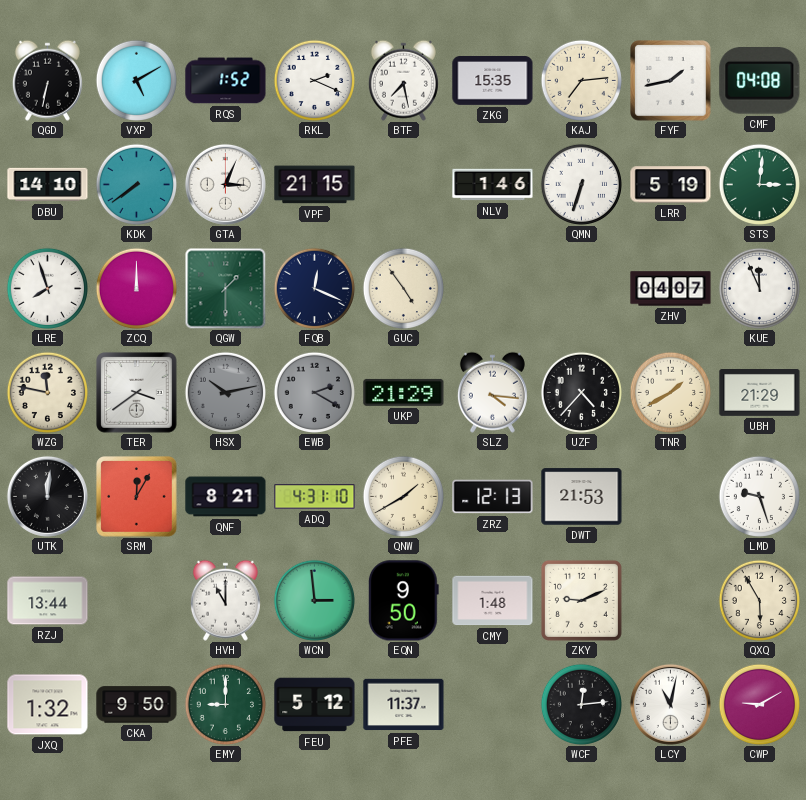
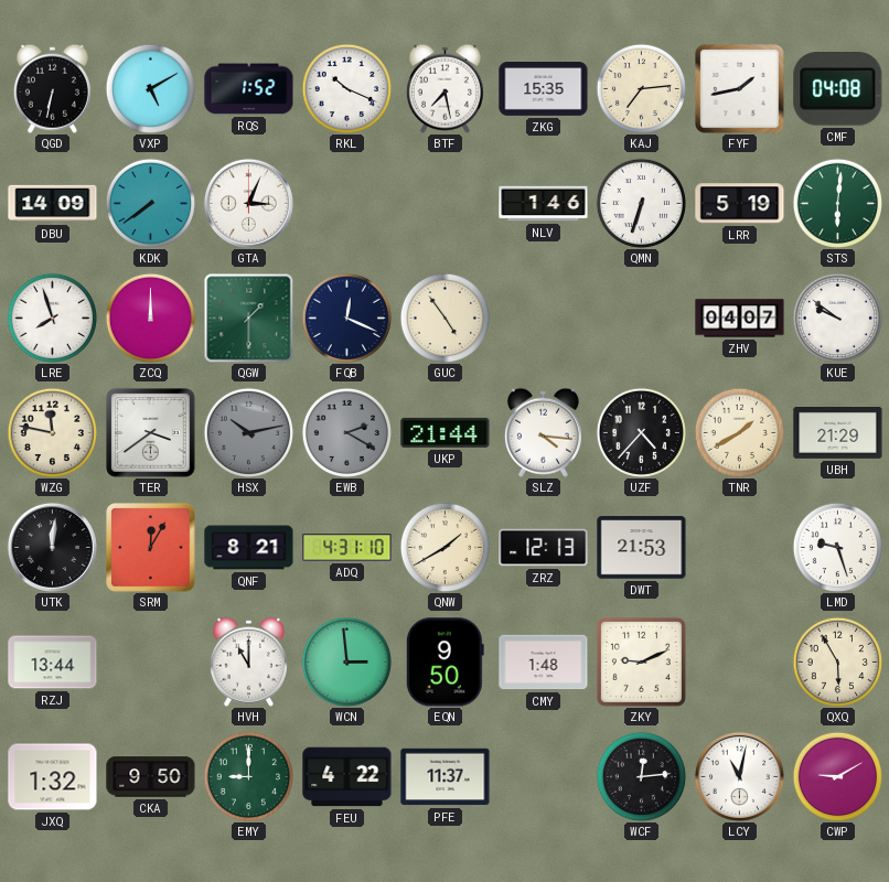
RKL: 2:19 -> 10:19 (346, 88)
DBU: 14:10 -> 14:09 (53, 204)
VPF: 21:15 -> none (315, 185)
STS: 3:01 -> 6:01 (837, 203)
KUE: 11:56 -> 9:51 (837, 318)
UKP: 21:29 -> 21:44 (446, 432)
FEU: 5:12 -> 4:22 (347, 777)
